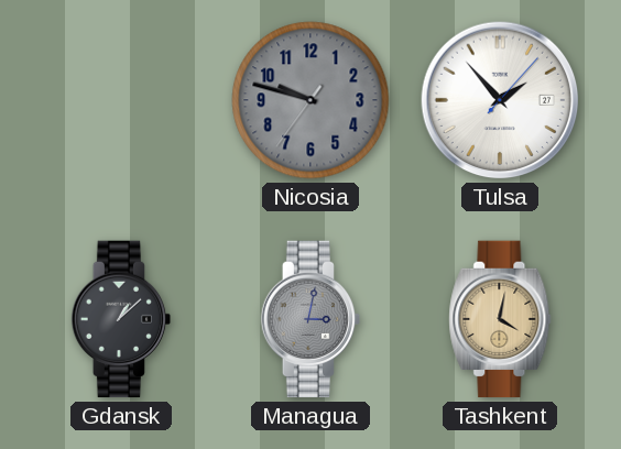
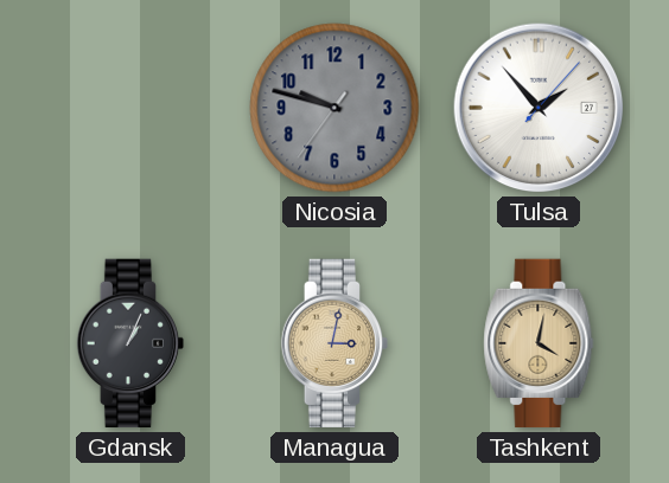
Gdansk: 1:08 -> 1:04 (130, 343)
Managua dial: grey -> champagne (334, 343)
